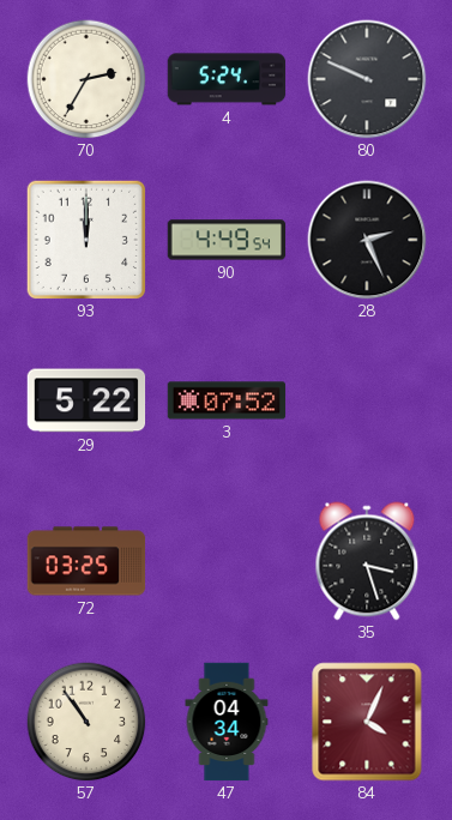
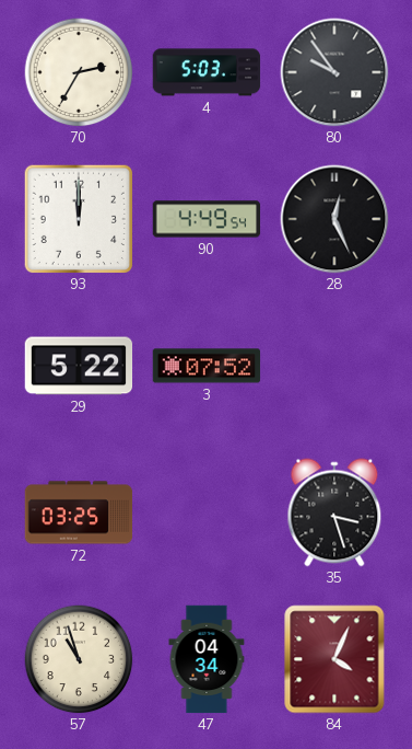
4: 5:24 -> 5:03 (207, 72)
80: 9:49 -> 9:54 (334, 72)
28: 2:26 -> 12:26 (334, 219)
57: 10:54 -> 10:57 (79, 659)
